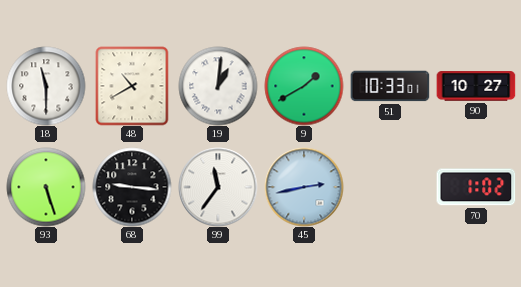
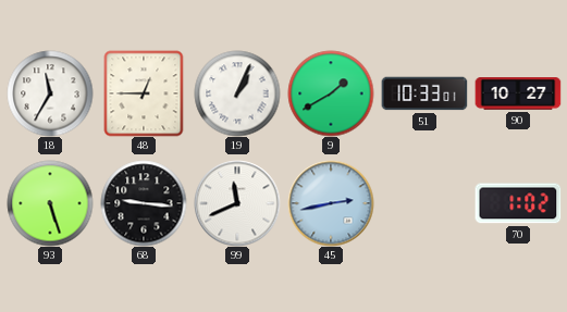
18: 11:30 -> 11:35 (50, 93)
48: 10:40 -> 12:45 (144, 93)
19: 1:01 -> 1:04 (237, 93)
99: 11:36 -> 11:41 (237, 203)
